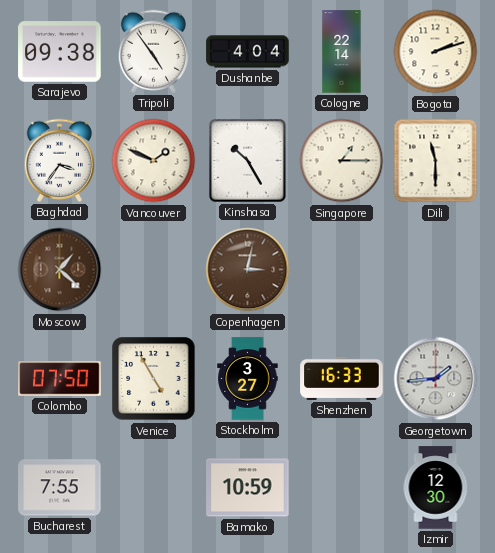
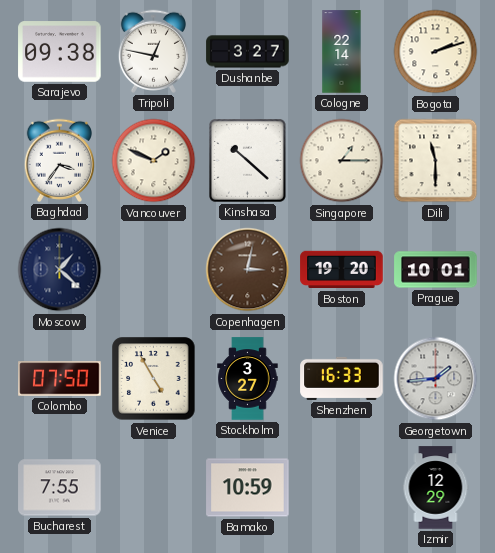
Tripoli: 4:54 -> 12:47 (153, 51)
Dushanbe: 4:04 -> 3:27 (248, 52)
Kinshasa: 10:25 -> 10:22 (248, 161)
Moscow dial: brown -> navy (60, 270)
Boston: none -> 19:20 (342, 270)
Prague: none -> 10:01 (436, 270)
Izmir: 12:30 -> 12:29 (436, 488)
